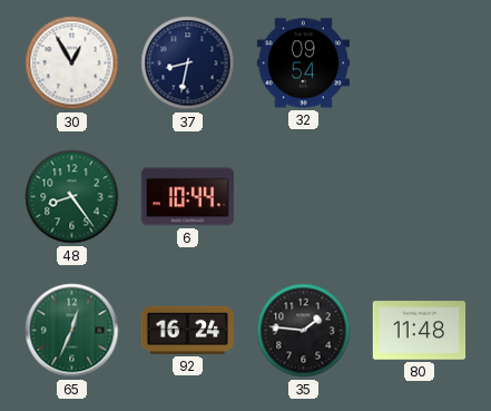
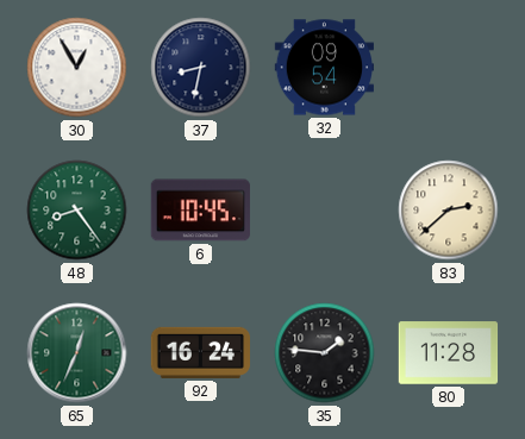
6: 10:44 -> 10:45 (200, 211)
83: none -> 2:38 (449, 211)
80: 11:48 -> 11:28 (449, 353)
